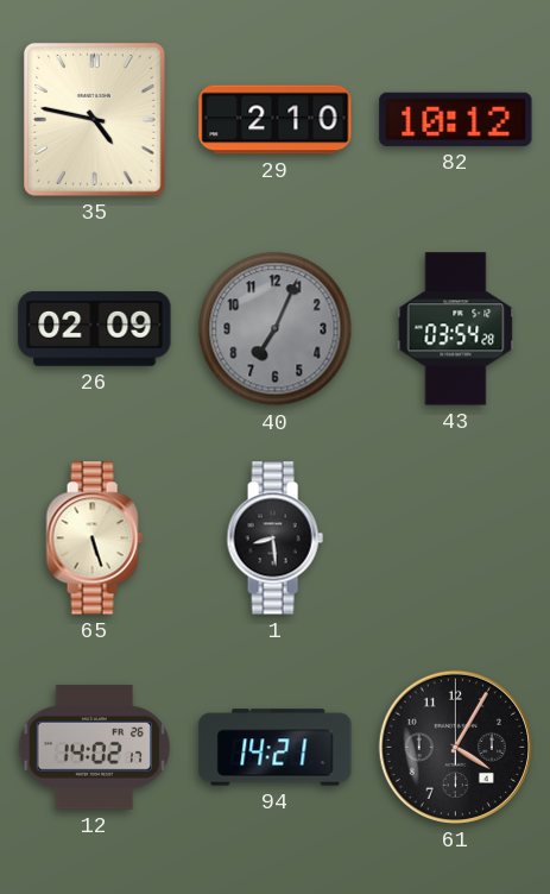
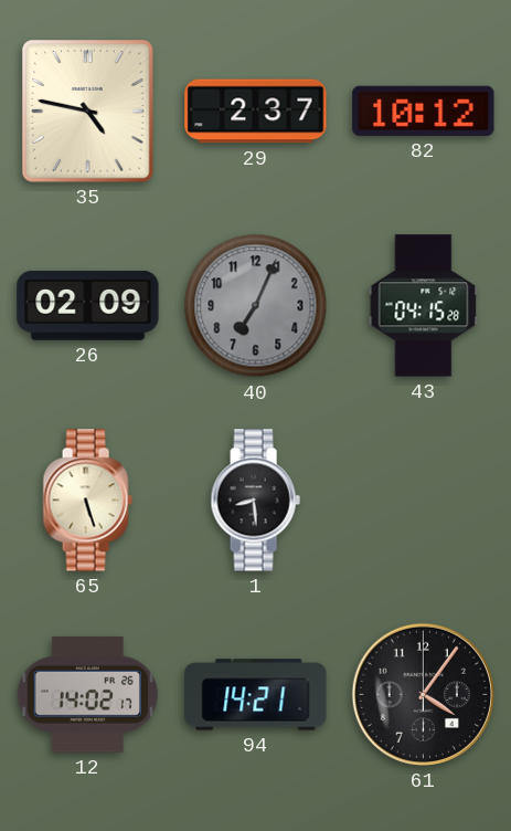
29: 2:10 -> 2:37 (256, 112)
43: 03:54 -> 04:15 (424, 306)
61: 4:05 -> 4:06 (423, 694)
